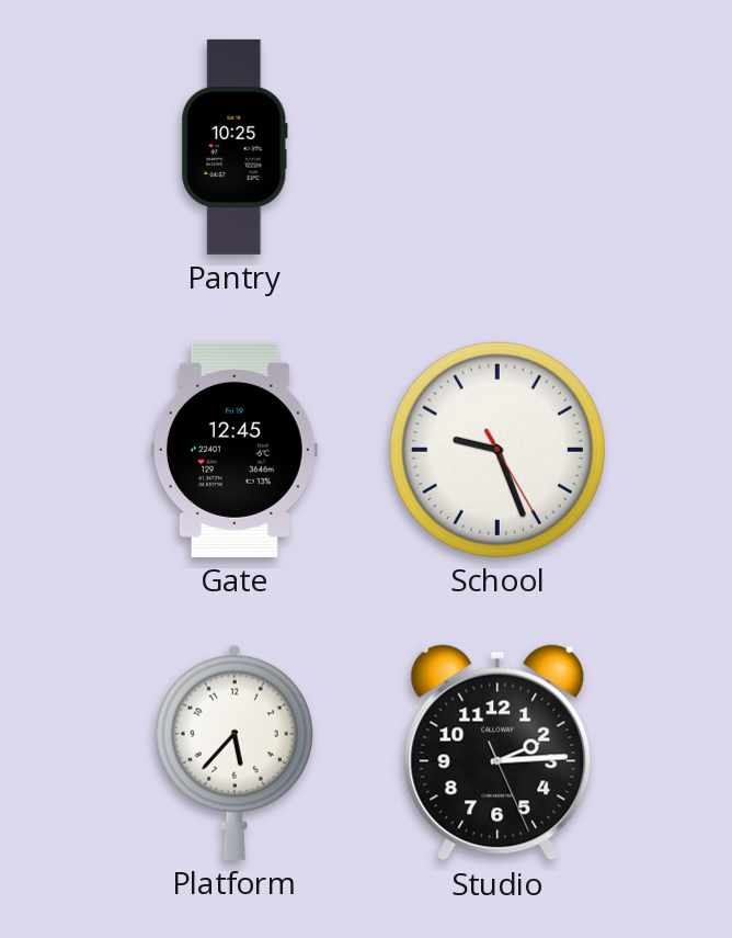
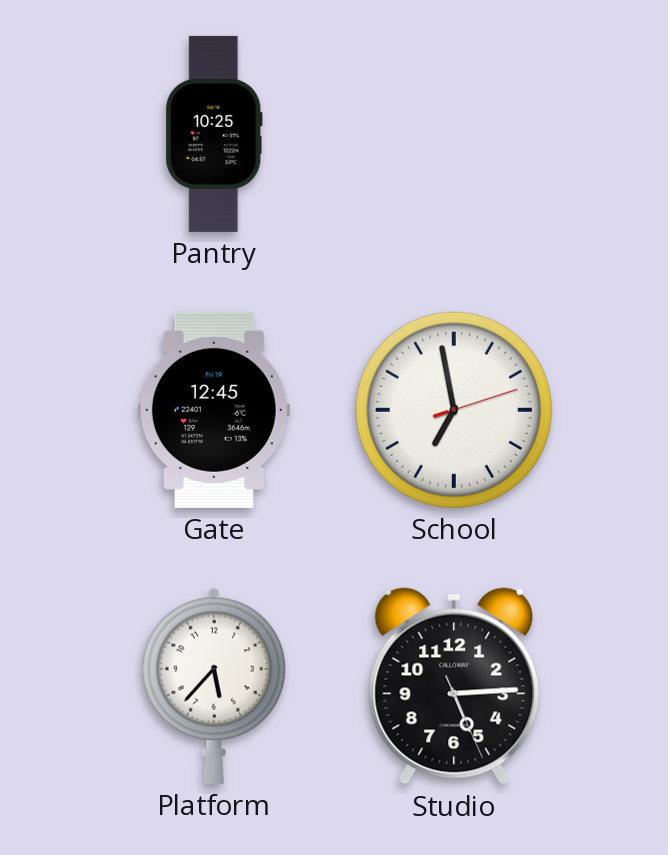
School: 9:26 -> 6:58 (454, 410)
Studio: 2:14 -> 5:14 (454, 686)
